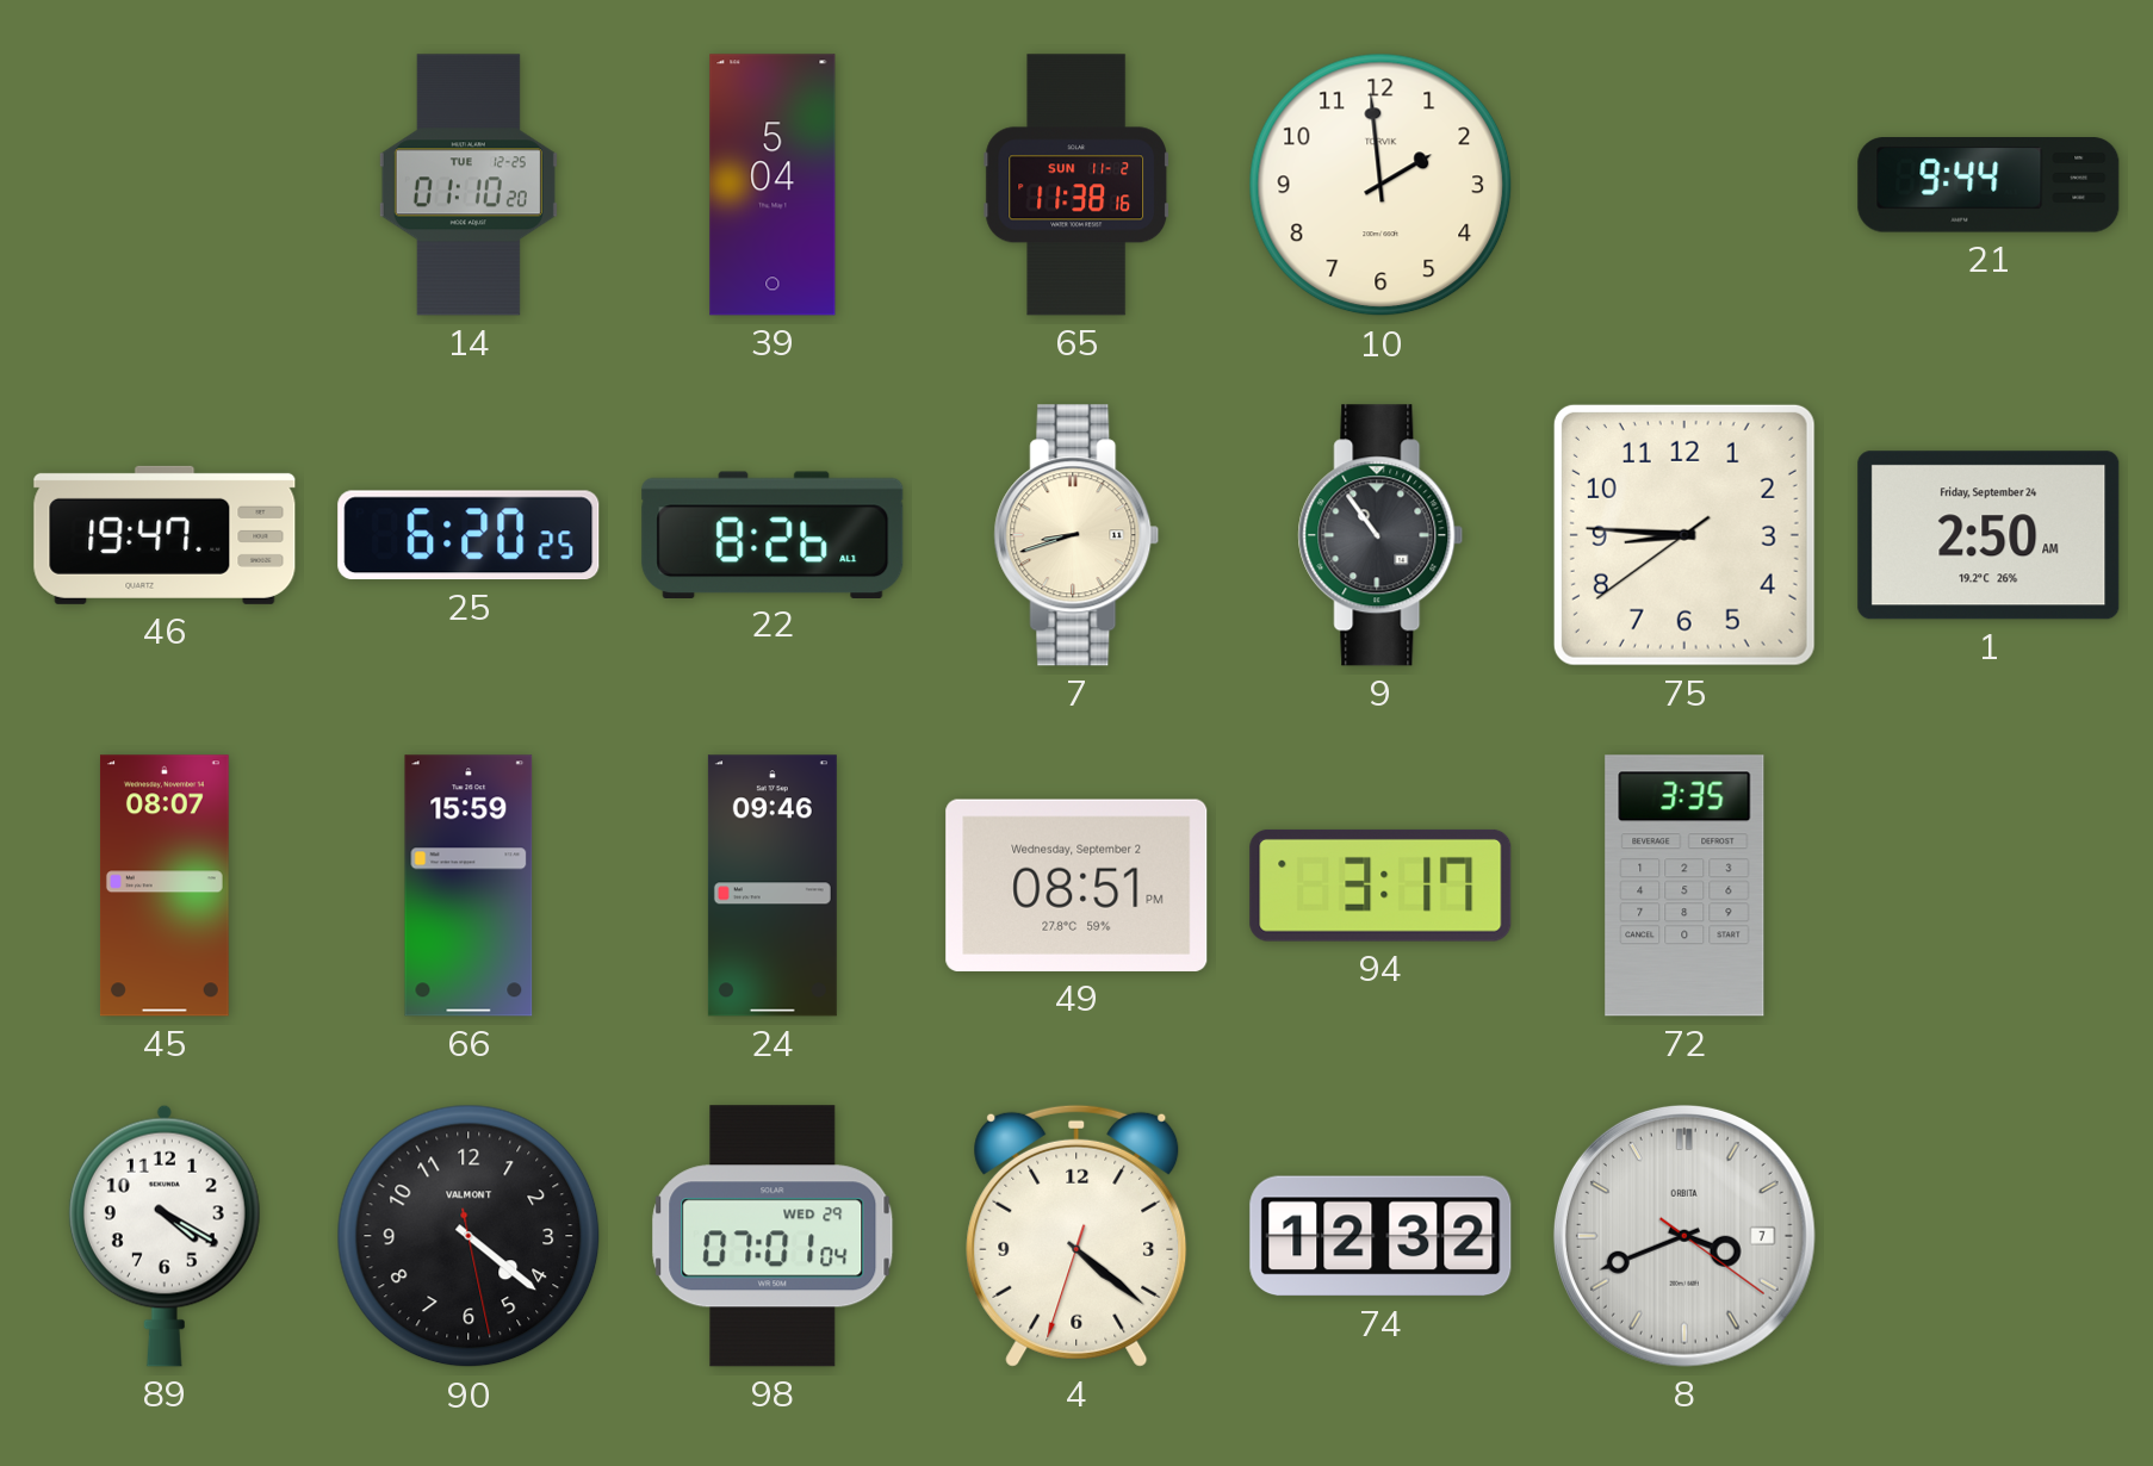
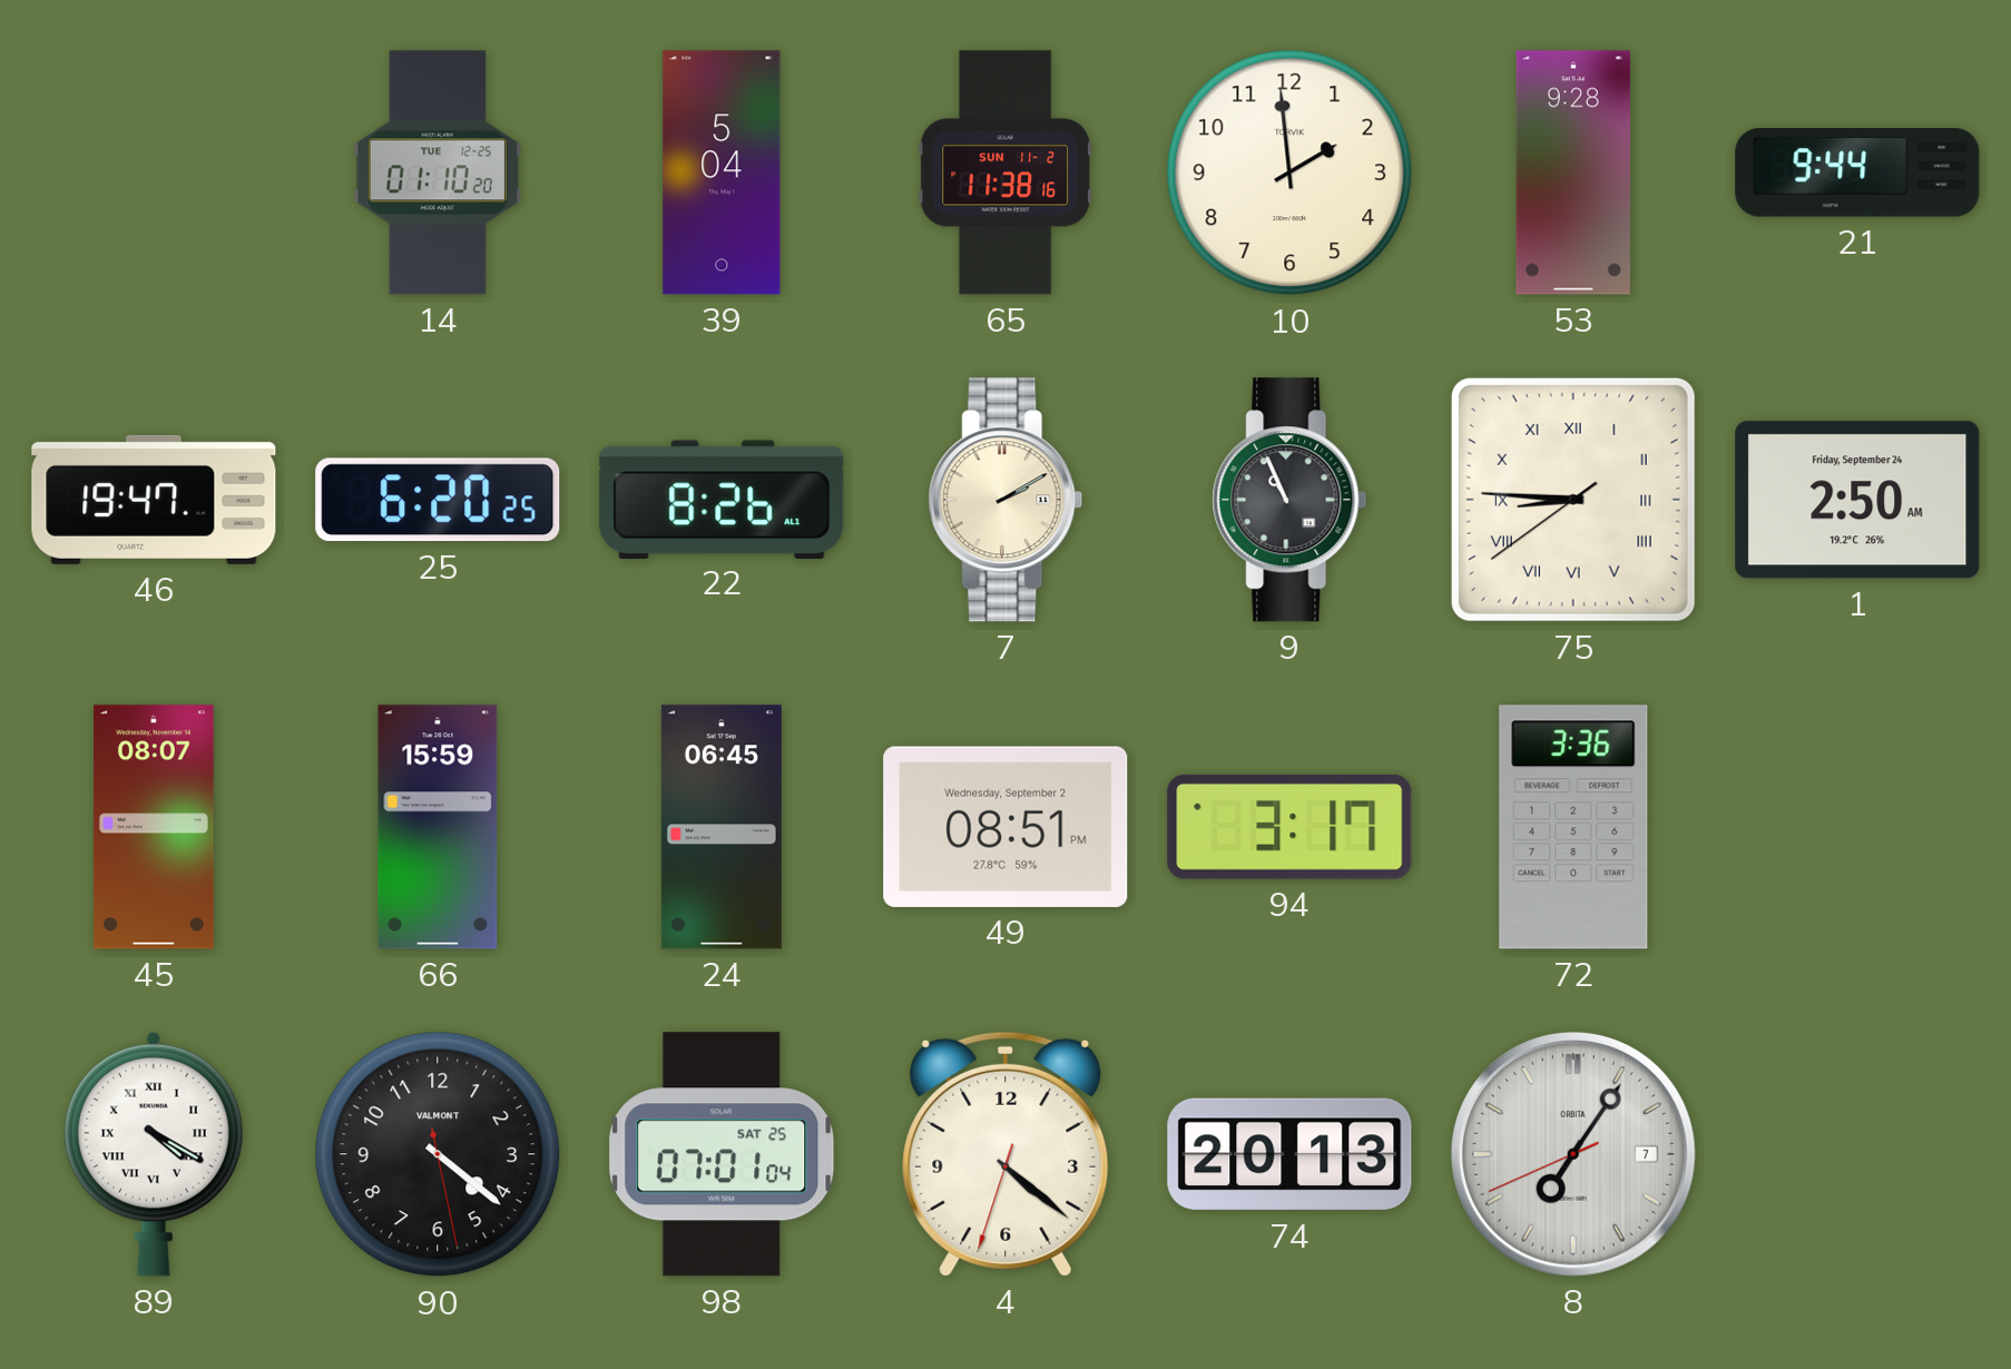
53: none -> 9:28 (1573, 173)
7: 8:42 -> 2:10 (1005, 500)
9: 10:54 -> 10:56 (1289, 500)
75 numerals: Arabic -> Roman (1573, 500)
24: 09:46 -> 06:45 (722, 827)
72: 3:35 -> 3:36 (1573, 827)
89 numerals: Arabic -> Roman (154, 1154)
98 date: WED 29 -> SAT 25 (722, 1154)
74: 12:32 -> 20:13 (1289, 1154)
8: 3:41 -> 7:05 (1573, 1154)
